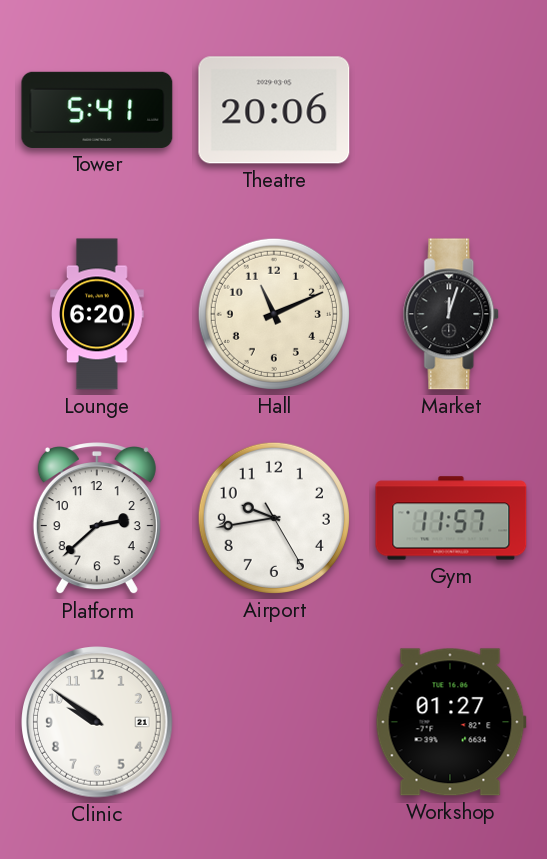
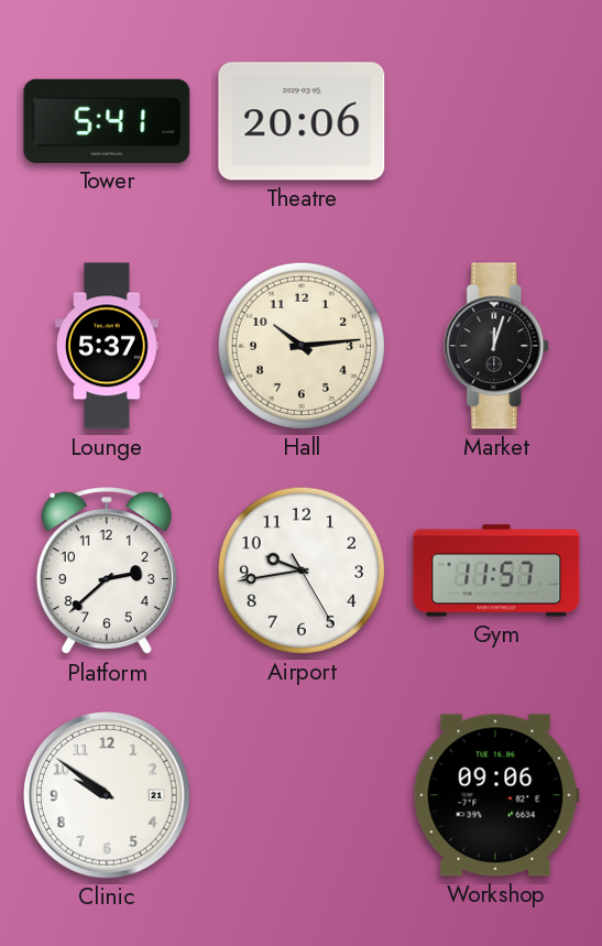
Lounge: 6:20 -> 5:37 (108, 346)
Hall: 11:11 -> 10:14 (302, 346)
Workshop: 01:27 -> 09:06 (496, 795)
